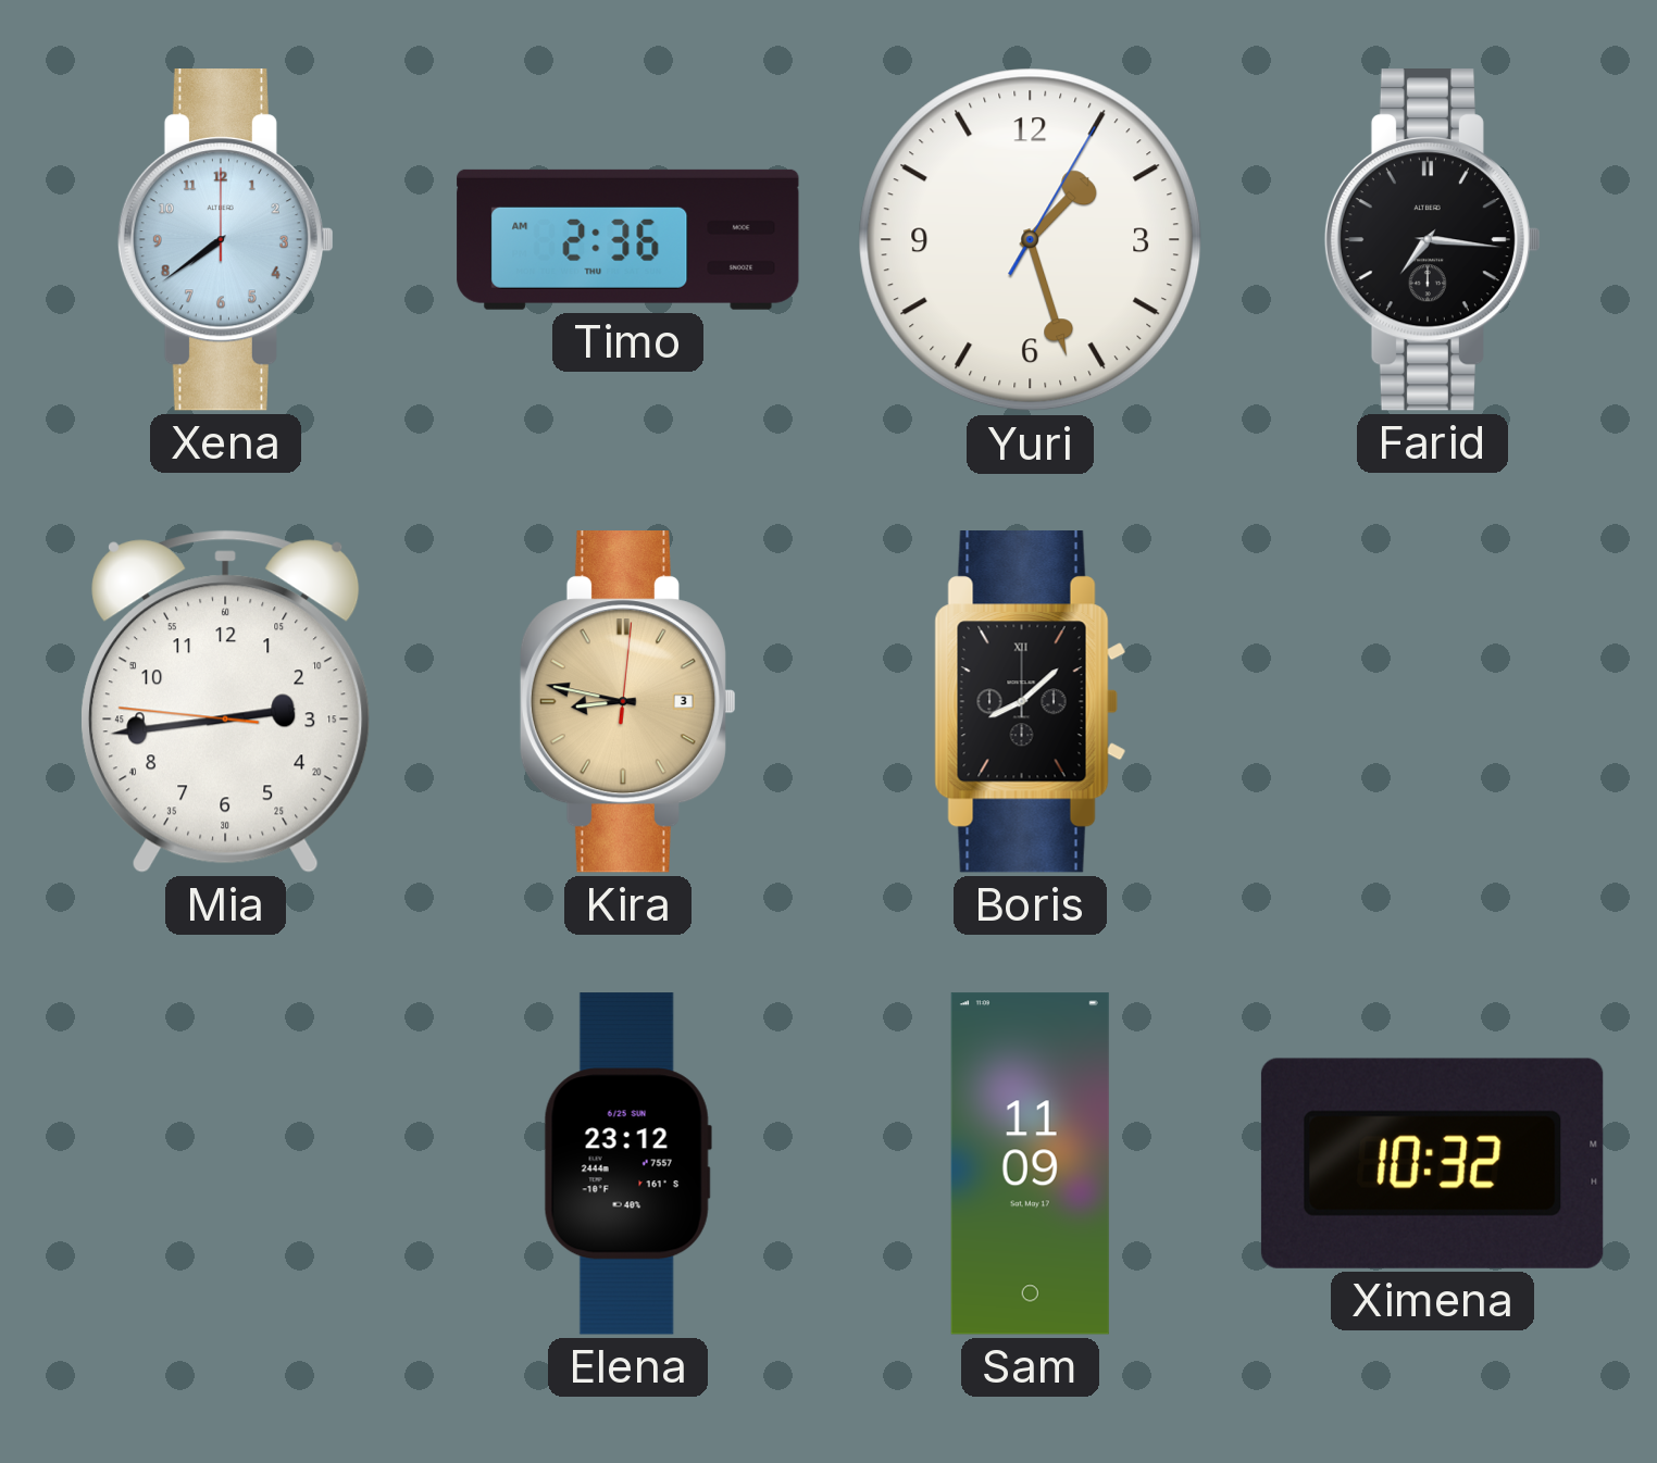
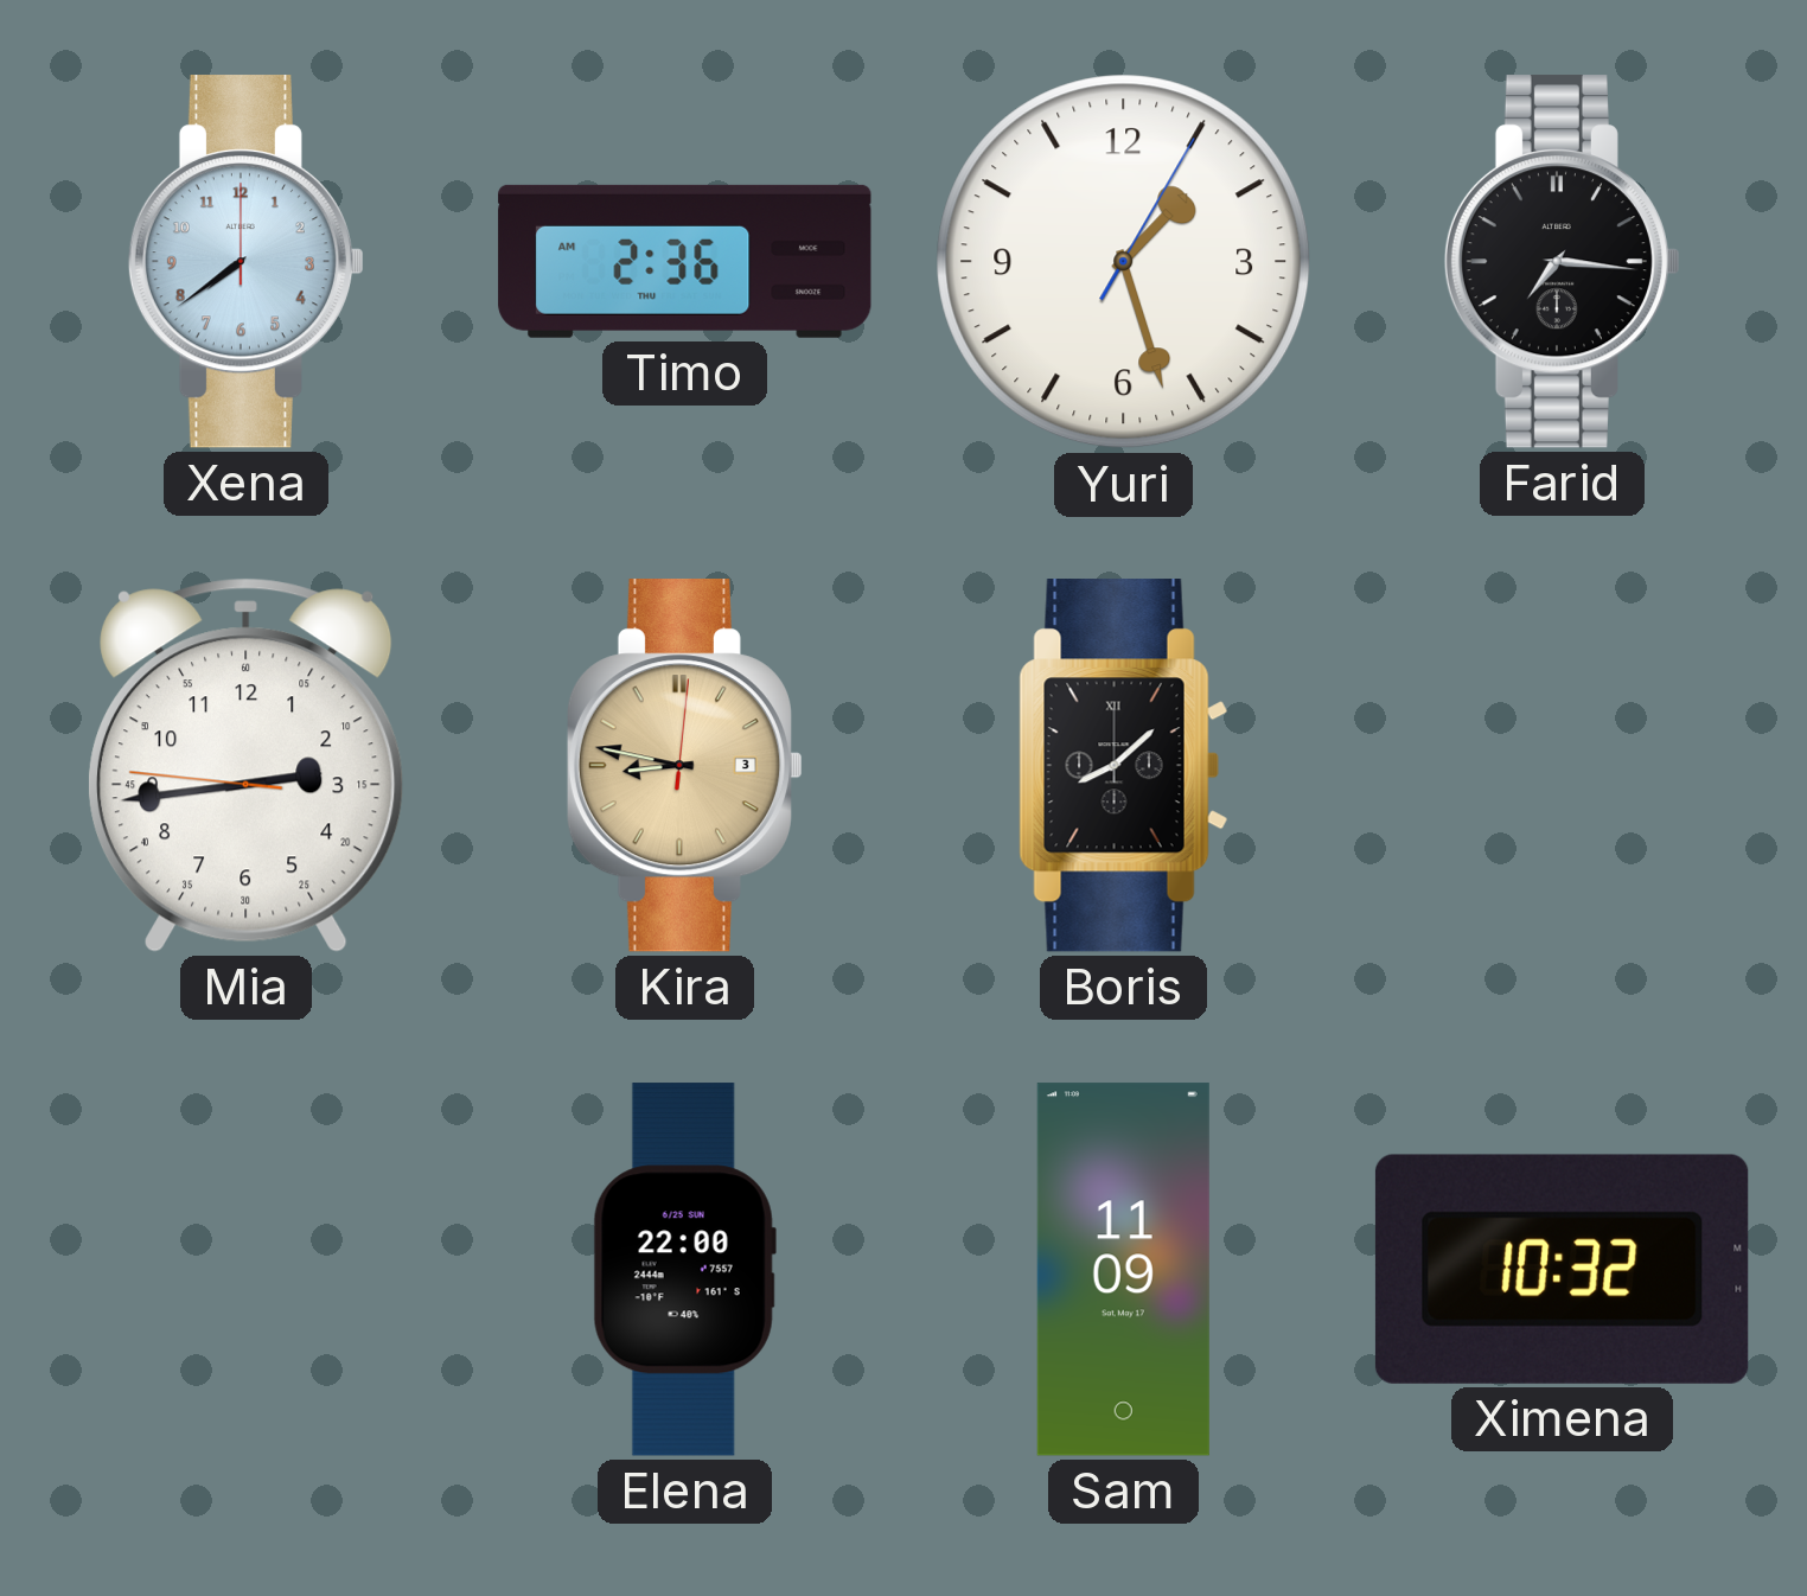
Elena: 23:12 -> 22:00 (684, 1270)
